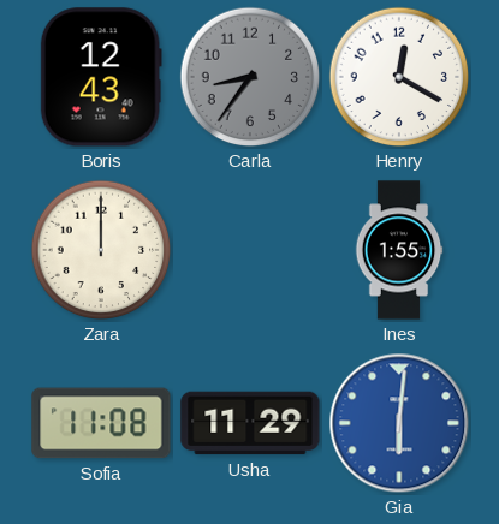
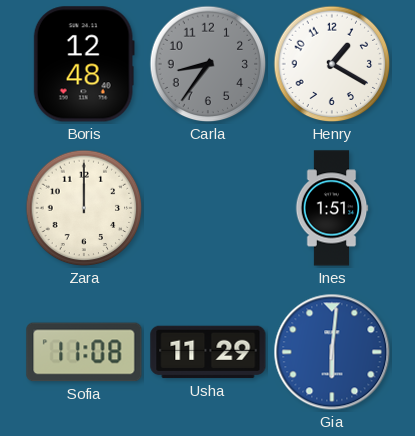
Boris: 12:43 -> 12:48 (84, 64)
Henry: 12:20 -> 1:20 (332, 64)
Ines: 1:55 -> 1:51 (332, 208)
